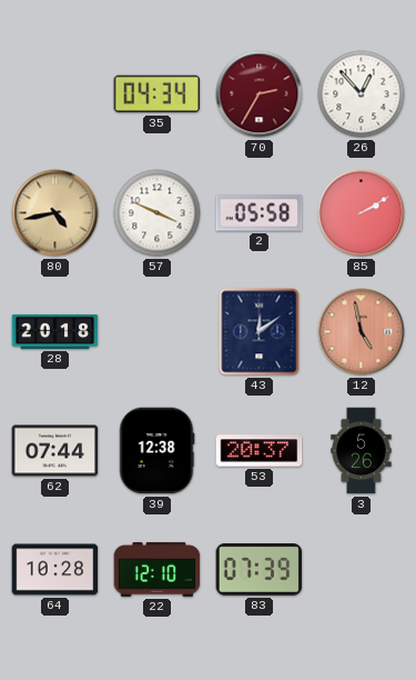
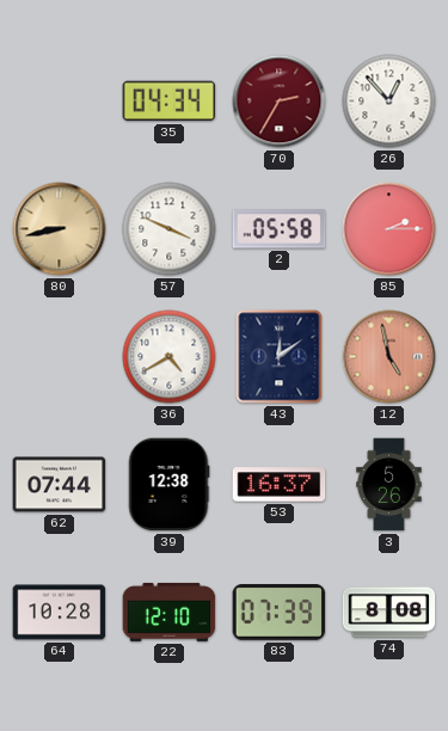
80: 4:43 -> 8:43 (60, 229)
85: 2:10 -> 2:15 (389, 229)
28: 20:18 -> none (55, 331)
36: none -> 4:40 (170, 357)
53: 20:37 -> 16:37 (280, 485)
74: none -> 8:08 (389, 613)
